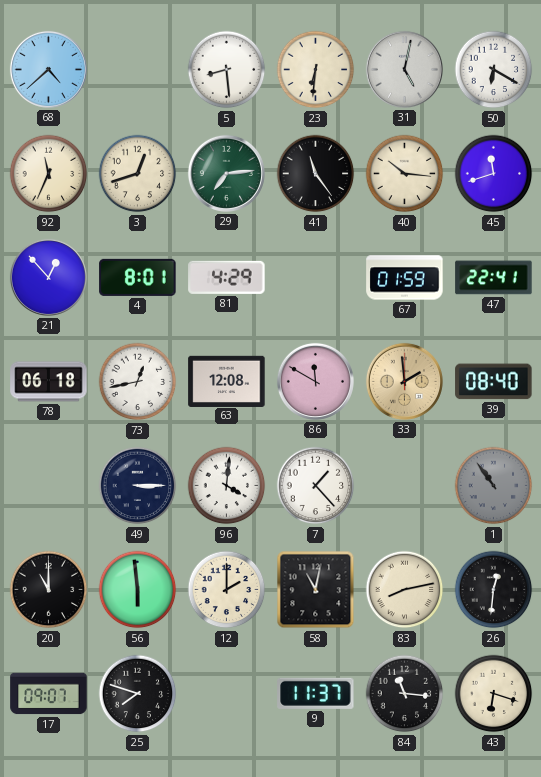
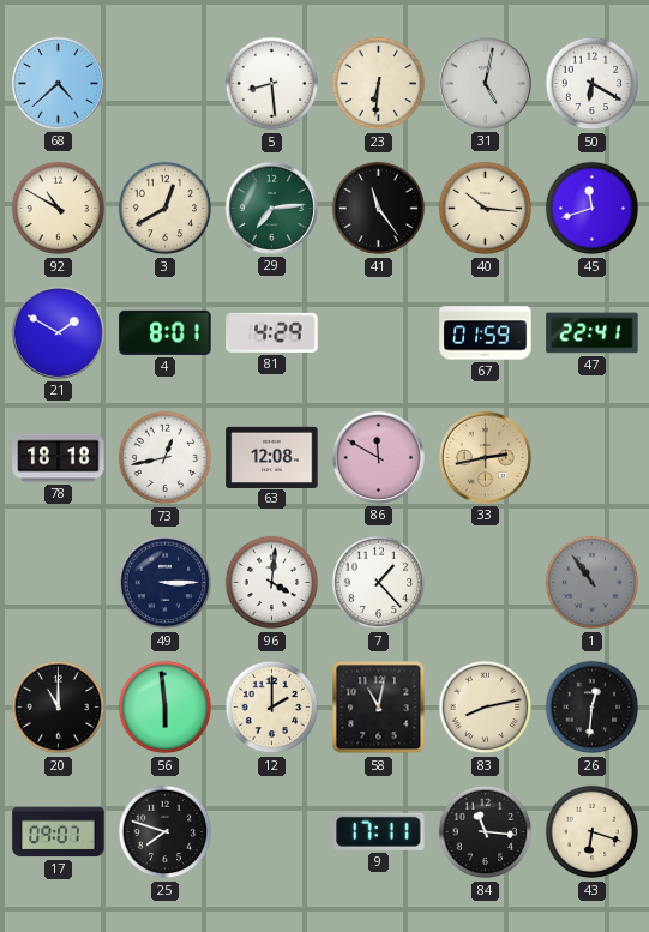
92: 11:34 -> 10:50 (59, 209)
3: 12:42 -> 12:40 (166, 209)
21: 12:53 -> 1:50 (58, 332)
78: 06:18 -> 18:18 (59, 458)
33: 1:59 -> 2:43 (485, 457)
39: 08:40 -> none (494, 382)
9: 11:37 -> 17:11 (379, 831)
